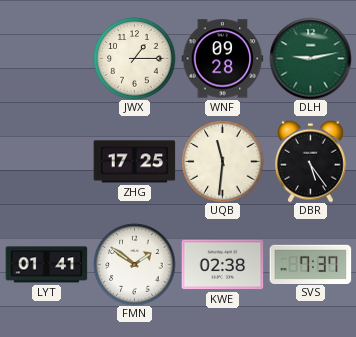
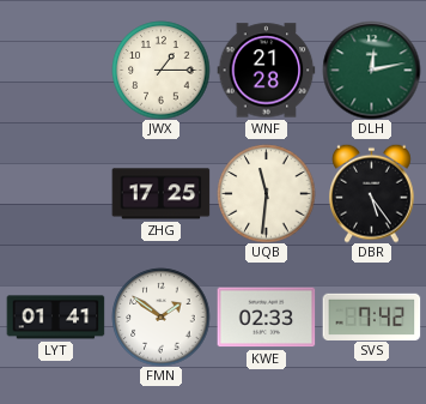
WNF: 09:28 -> 21:28 (266, 71)
DLH: 9:13 -> 12:13 (371, 70)
KWE: 02:38 -> 02:33 (266, 318)
SVS: 7:37 -> 7:42 (371, 316)
